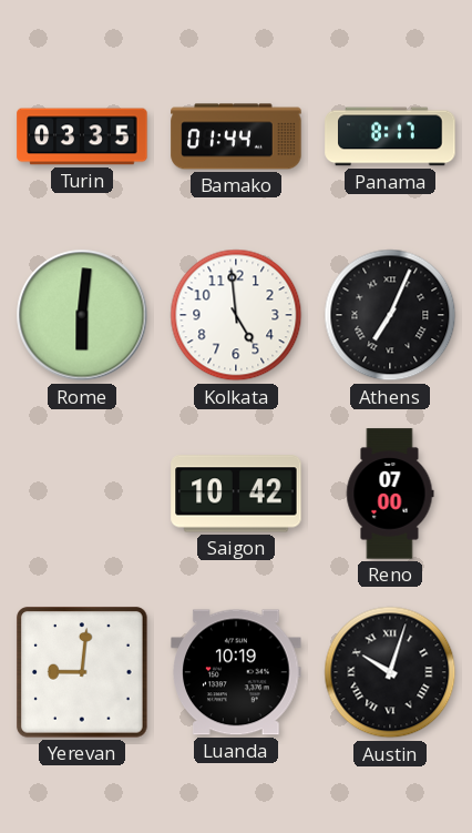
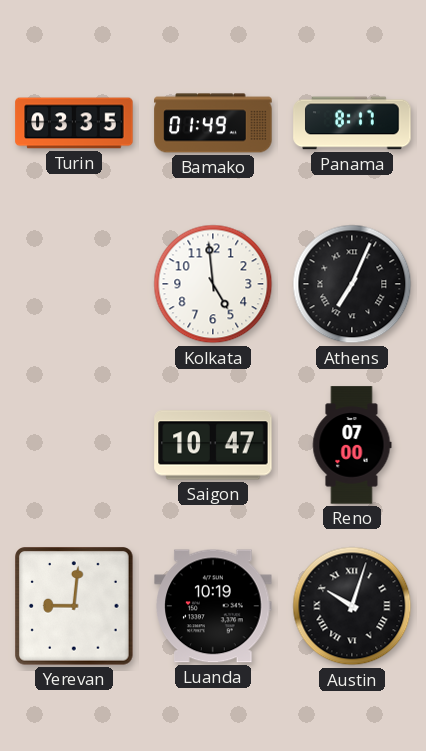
Bamako: 01:44 -> 01:49 (213, 123)
Rome: 6:01 -> none (82, 315)
Saigon: 10:42 -> 10:47 (213, 445)
